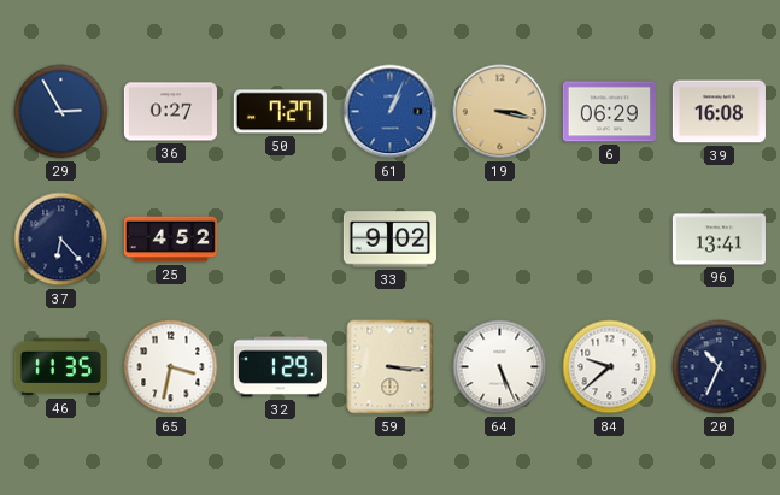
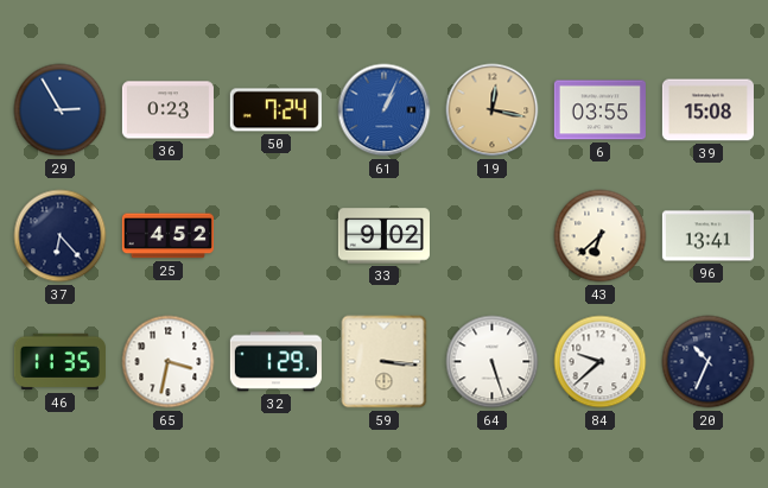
36: 0:27 -> 0:23 (167, 110)
50: 7:27 -> 7:24 (275, 110)
19: 3:17 -> 12:17 (493, 110)
6: 06:29 -> 03:55 (599, 110)
39: 16:08 -> 15:08 (707, 110)
43: none -> 6:38 (601, 236)
64: 5:26 -> 5:27 (493, 362)
